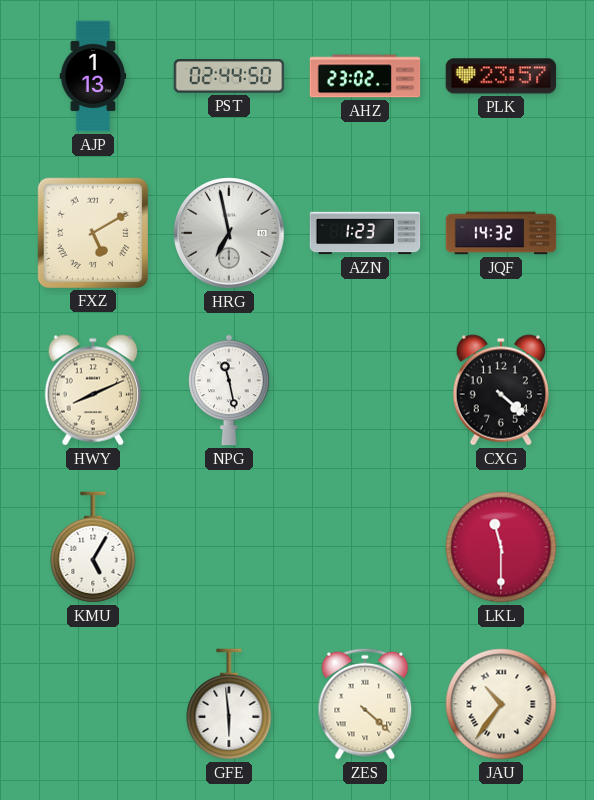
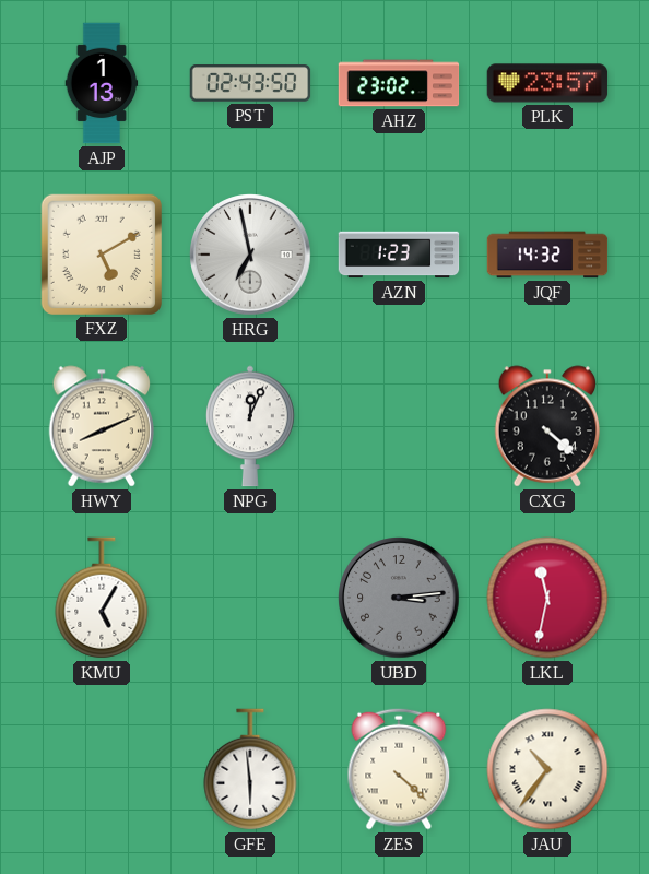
PST: 02:44 -> 02:43 (250, 84)
NPG: 11:28 -> 12:04 (250, 426)
UBD: none -> 3:14 (399, 598)
LKL: 11:30 -> 11:32 (547, 598)
